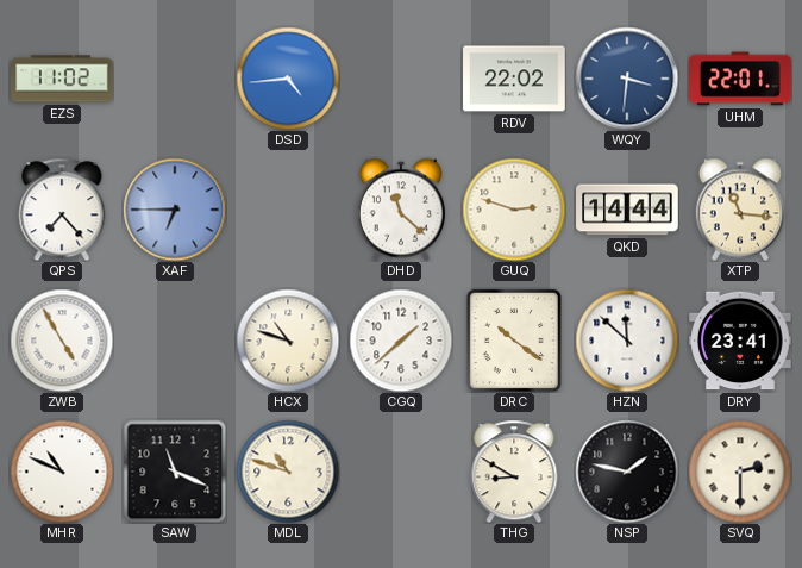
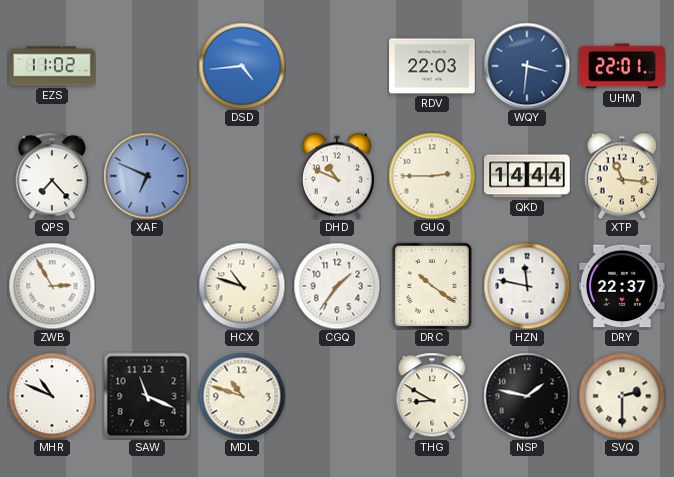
RDV: 22:02 -> 22:03 (432, 66)
XAF: 6:45 -> 6:49 (147, 176)
DHD: 11:22 -> 10:49 (337, 176)
GUQ: 2:48 -> 2:45 (432, 176)
ZWB: 4:55 -> 2:55 (52, 286)
CGQ: 1:38 -> 1:36 (337, 286)
HZN: 11:52 -> 11:47 (527, 286)
DRY: 23:41 -> 22:37 (622, 286)
